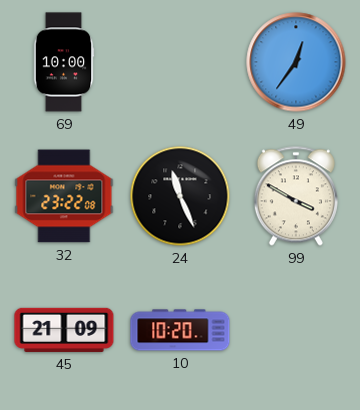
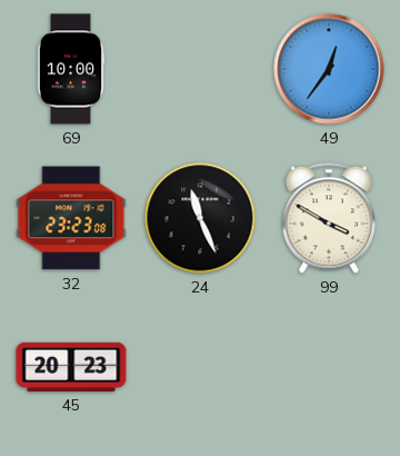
32: 23:22 -> 23:23 (71, 218)
45: 21:09 -> 20:23 (71, 367)
10: 10:20 -> none (180, 330)
